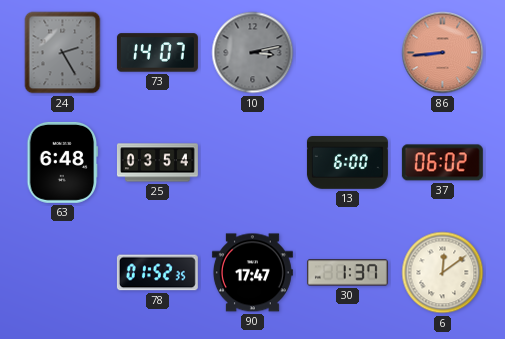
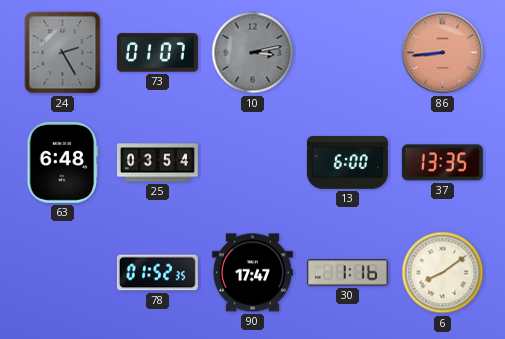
73: 14:07 -> 01:07 (157, 53)
37: 06:02 -> 13:35 (442, 163)
30: 1:37 -> 1:16 (347, 273)
6: 12:09 -> 8:09 (443, 273)
